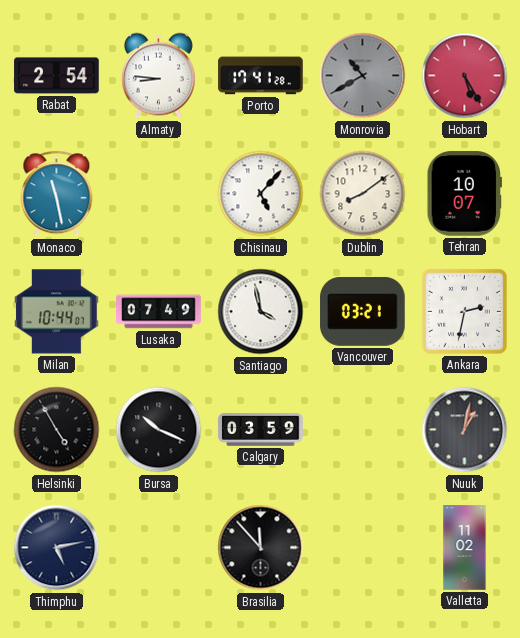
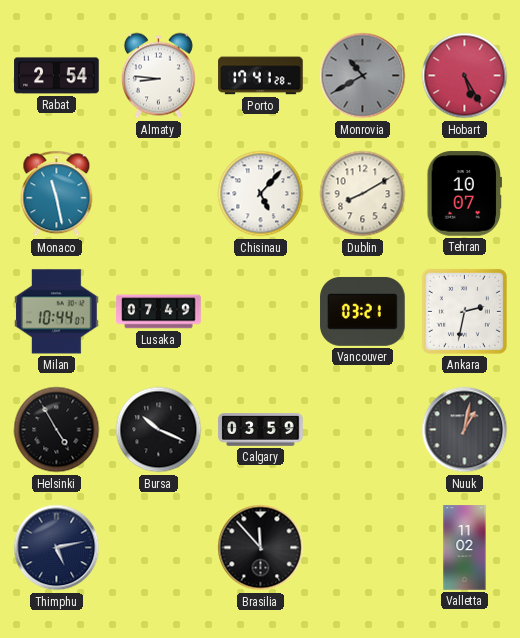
Dublin: 8:09 -> 8:10 (363, 194)
Santiago: 3:58 -> none (261, 312)
